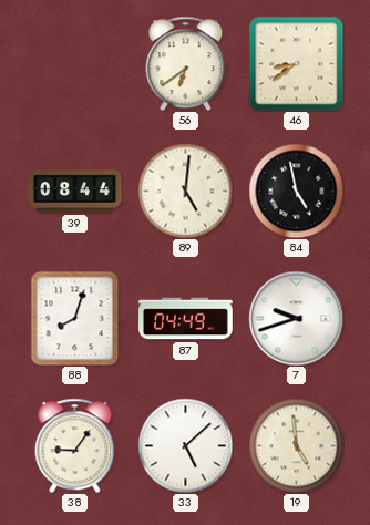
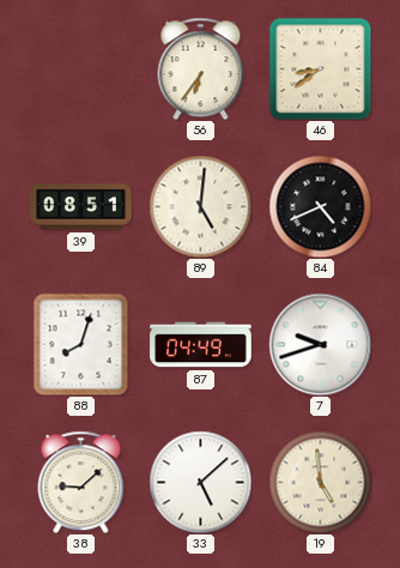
56: 6:39 -> 6:36 (201, 68)
39: 08:44 -> 08:51 (81, 207)
84: 4:58 -> 4:41 (320, 206)
38: 9:06 -> 9:08 (81, 482)
